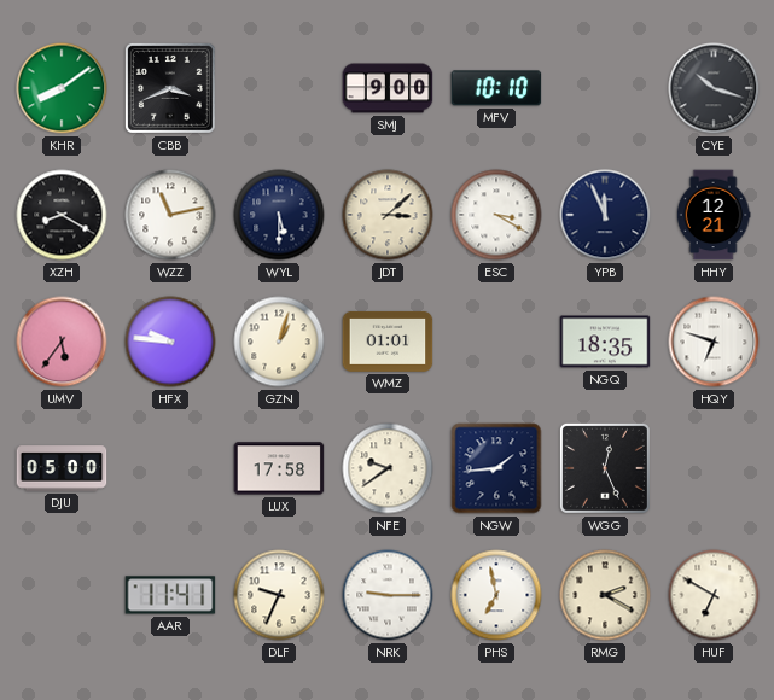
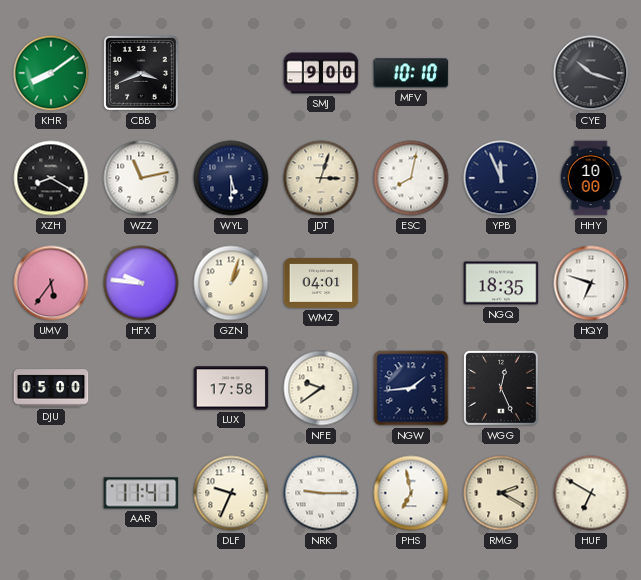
JDT: 3:08 -> 3:03 (321, 178)
ESC: 3:20 -> 8:02 (411, 178)
HHY: 12:21 -> 10:00 (591, 178)
WMZ: 01:01 -> 04:01 (321, 283)
